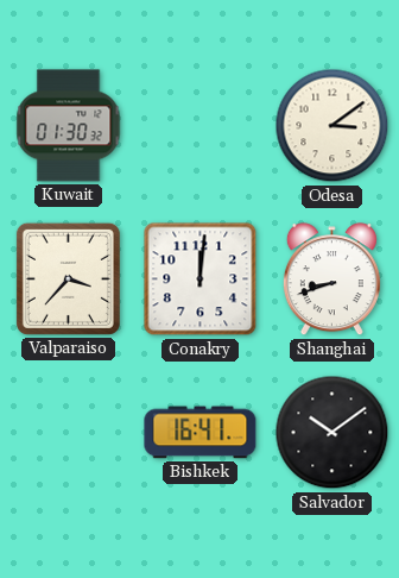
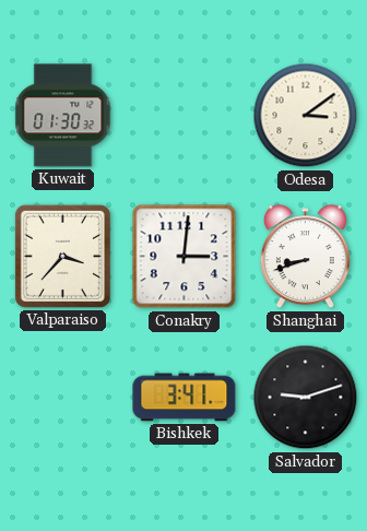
Conakry: 12:01 -> 3:01 (185, 257)
Bishkek: 16:41 -> 3:41 (185, 398)
Salvador: 10:09 -> 9:12 (306, 398)
